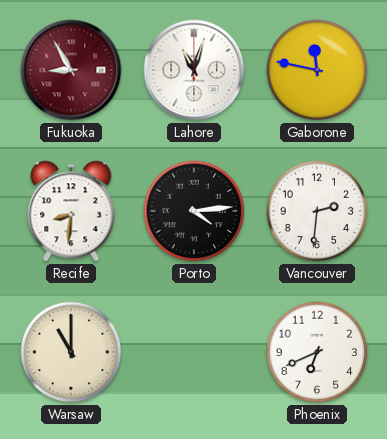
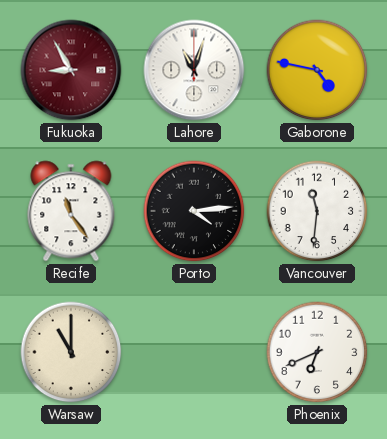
Gaborone: 11:47 -> 4:47 (317, 70)
Recife: 8:31 -> 11:24 (71, 211)
Vancouver: 2:31 -> 11:31 (317, 211)
